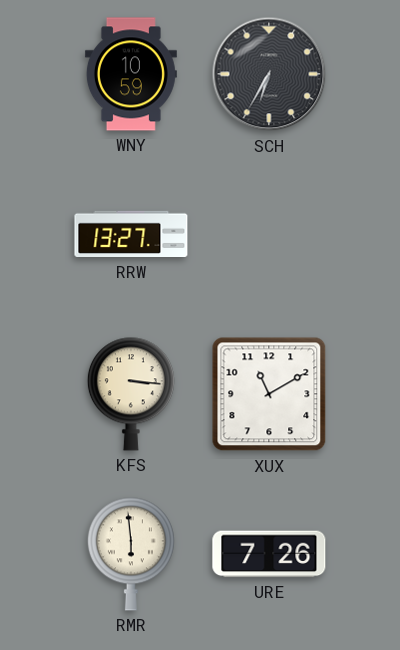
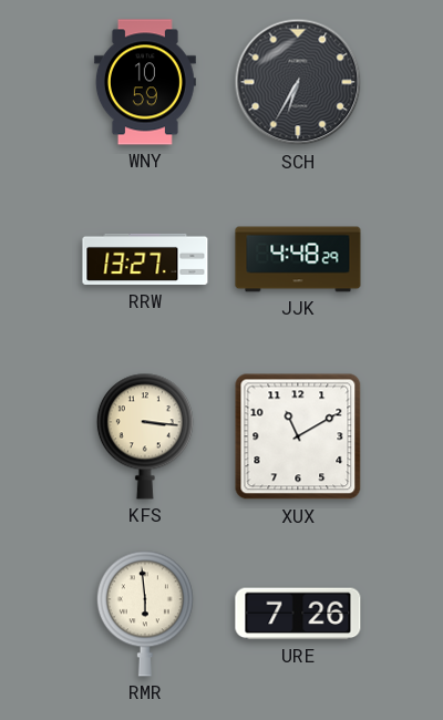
JJK: none -> 4:48 (298, 259)
